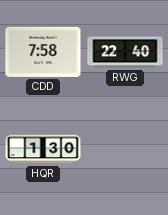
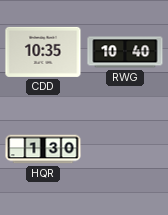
CDD: 7:58 -> 10:35 (43, 52)
RWG: 22:40 -> 10:40 (125, 52)
